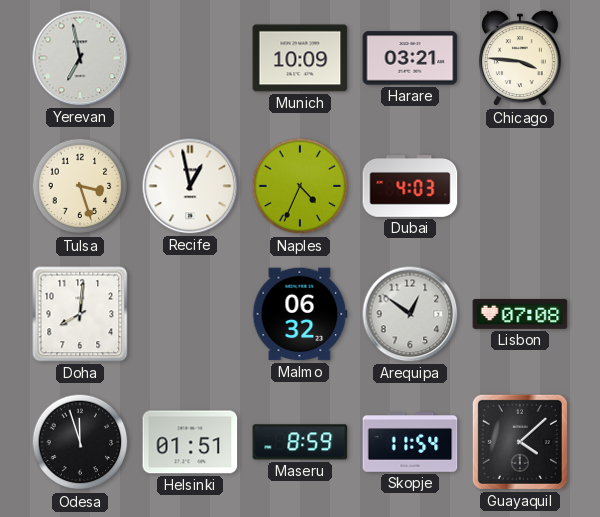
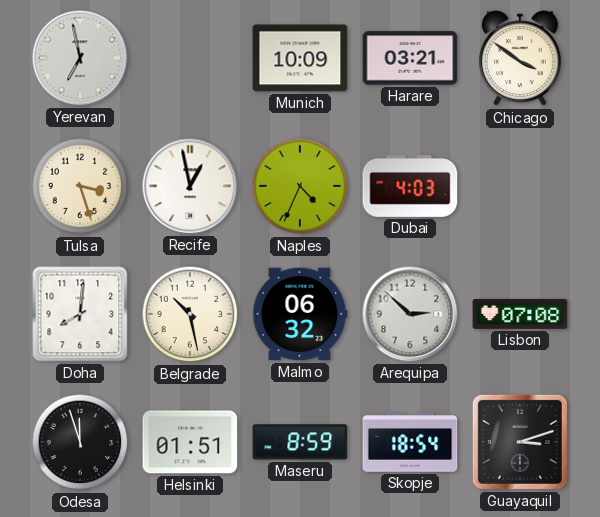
Chicago: 3:46 -> 3:51 (520, 59)
Belgrade: none -> 10:28 (190, 314)
Arequipa: 12:51 -> 2:52 (410, 314)
Skopje: 11:54 -> 18:54 (410, 442)
Guayaquil: 4:08 -> 3:12 (520, 442)
